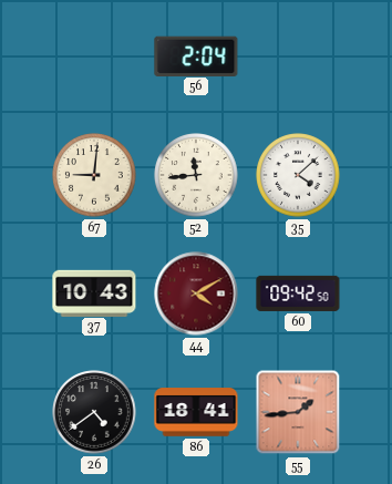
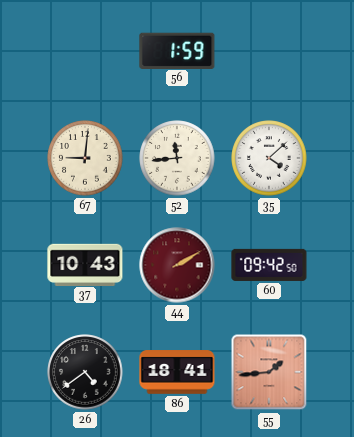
56: 2:04 -> 1:59 (177, 50)
44: 4:10 -> 2:10 (177, 265)
